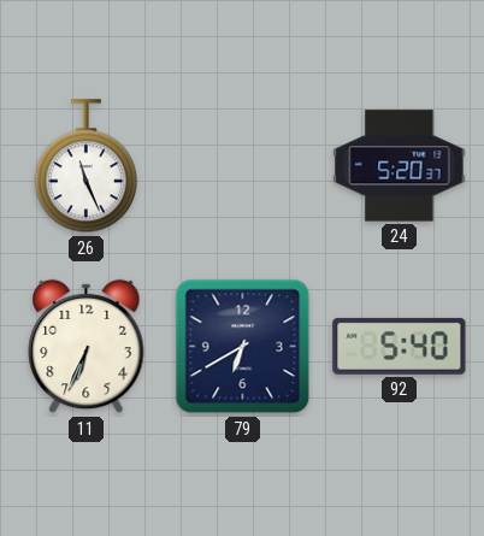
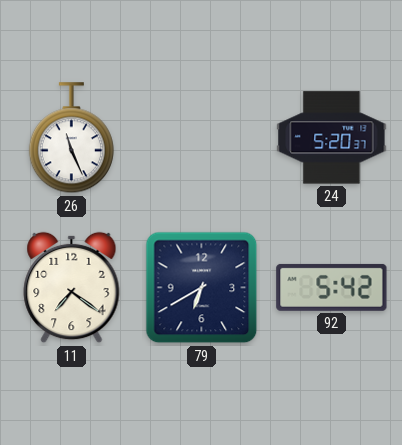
11: 6:34 -> 7:21 (72, 288)
92: 5:40 -> 5:42 (332, 287)
